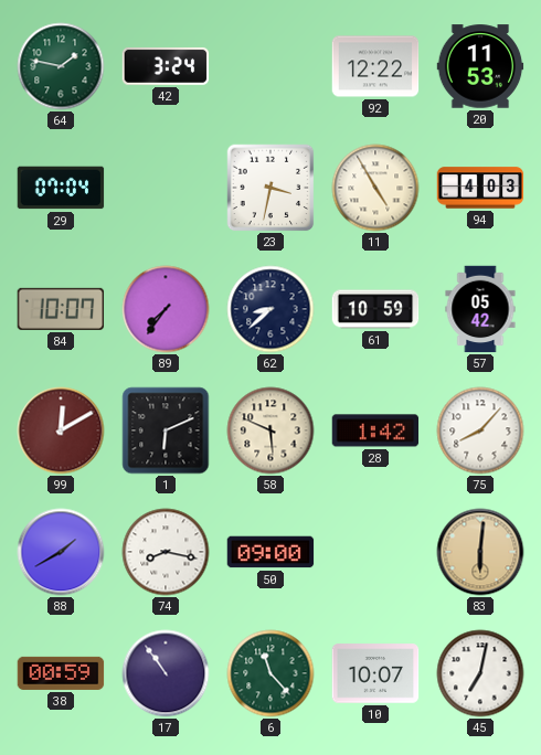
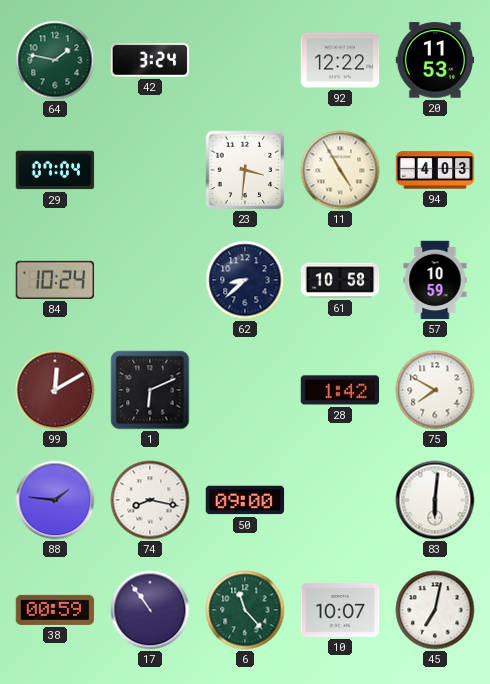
23: 3:32 -> 3:31 (245, 170)
84: 10:07 -> 10:24 (55, 280)
89: 7:36 -> none (166, 309)
61: 10:59 -> 10:58 (340, 280)
57: 05:42 -> 10:59 (435, 280)
58: 5:49 -> none (270, 430)
75: 8:07 -> 7:50 (435, 390)
88: 1:40 -> 1:46 (55, 500)
83 dial: champagne -> white (435, 500)
